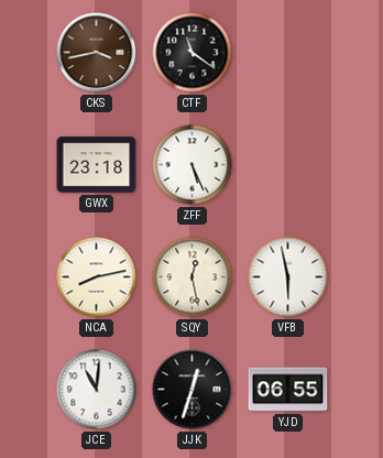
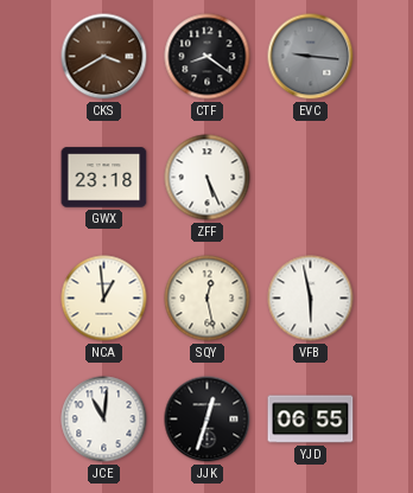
CKS: 3:43 -> 3:40 (104, 57)
CTF: 11:21 -> 8:21 (208, 57)
EVC: none -> 9:16 (311, 57)
NCA: 8:13 -> 12:59 (104, 299)
